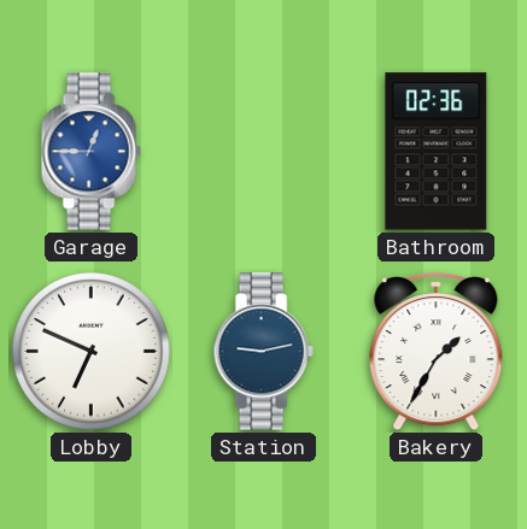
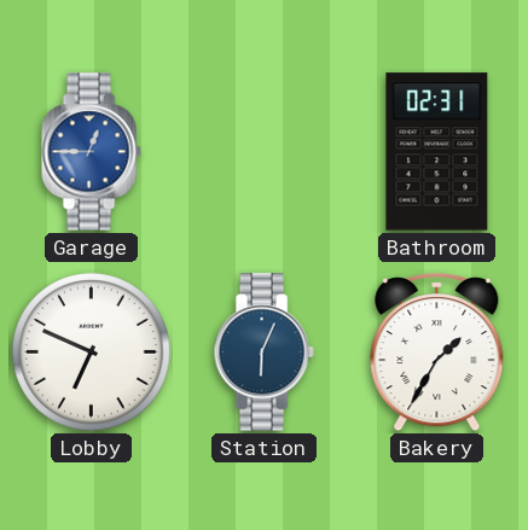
Bathroom: 02:36 -> 02:31 (437, 152)
Station: 9:13 -> 6:04 (263, 353)
